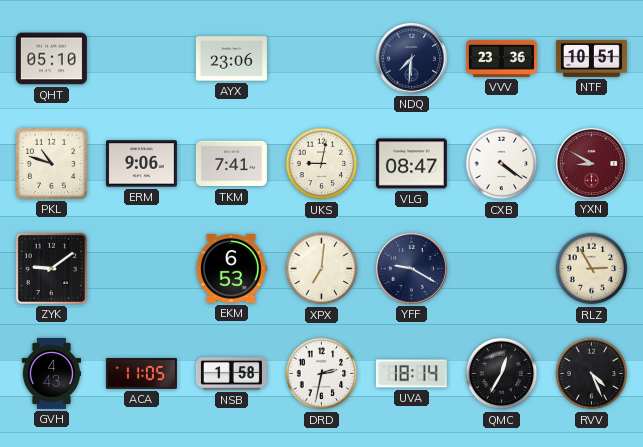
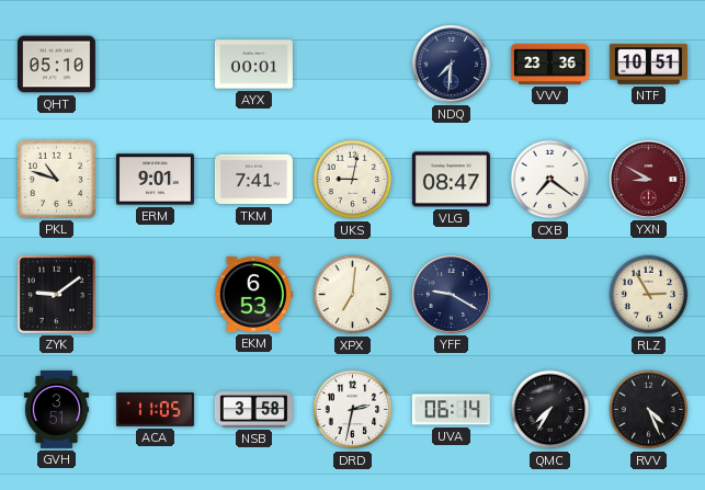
AYX: 23:06 -> 00:01 (253, 65)
ERM: 9:06 -> 9:01 (155, 180)
CXB: 4:21 -> 7:21 (550, 180)
GVH: 4:43 -> 3:51 (56, 409)
NSB: 1:58 -> 3:58 (253, 410)
UVA: 18:14 -> 06:14 (451, 410)
QMC: 12:35 -> 7:35 (550, 410)
